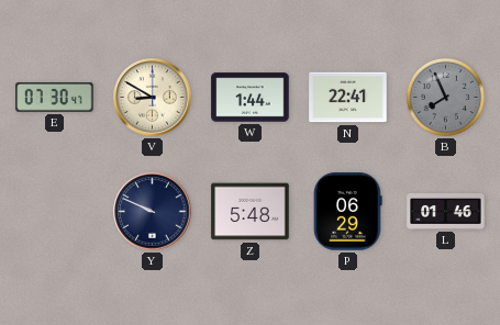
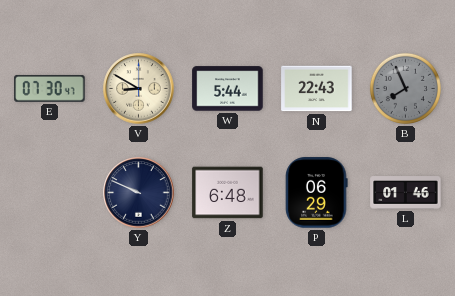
W: 1:44 -> 5:44 (228, 89)
N: 22:41 -> 22:43 (317, 89)
Z: 5:48 -> 6:48 (228, 193)
